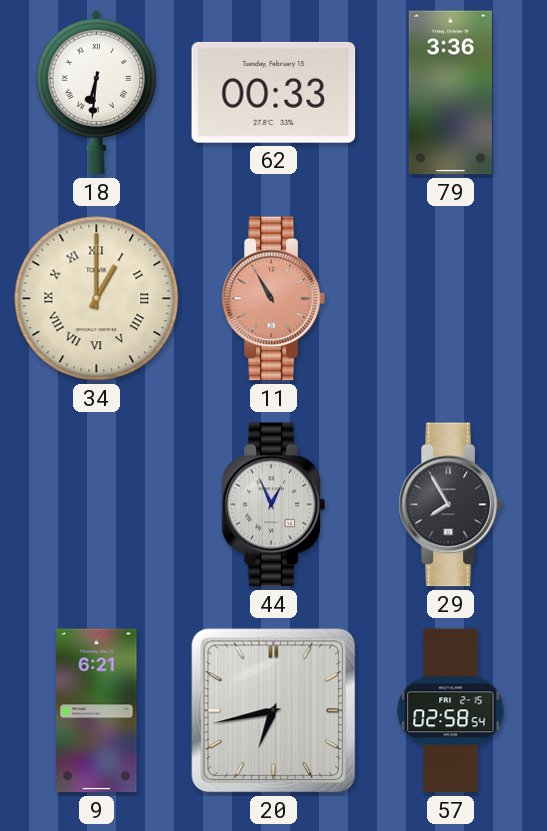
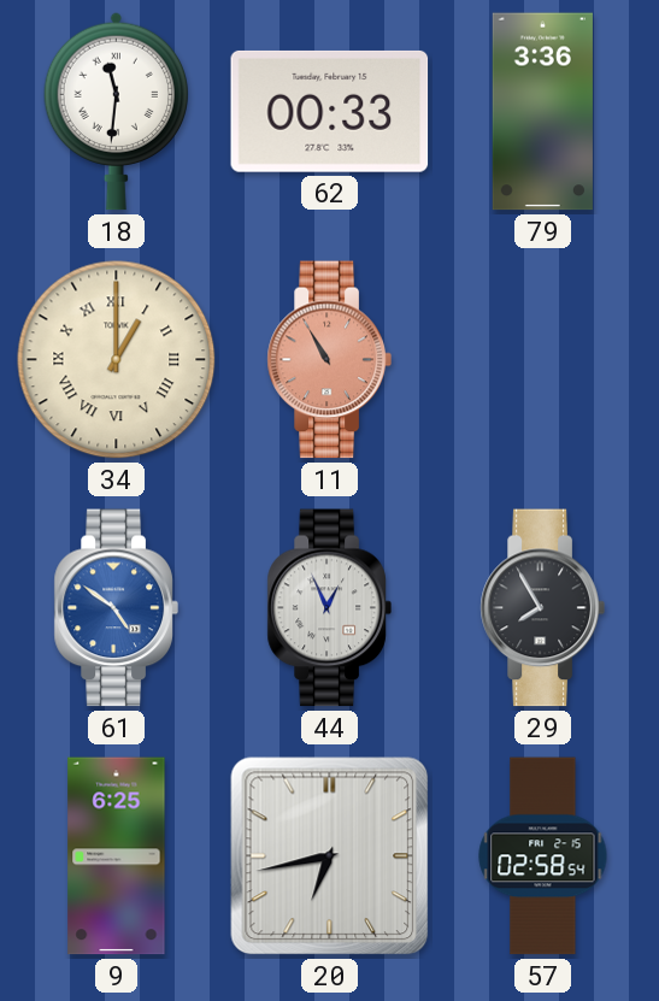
18: 6:31 -> 11:31 (117, 111)
61: none -> 4:51 (116, 608)
9: 6:21 -> 6:25 (117, 856)
